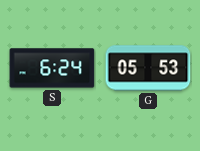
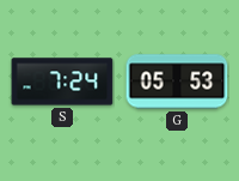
S: 6:24 -> 7:24 (62, 82)
